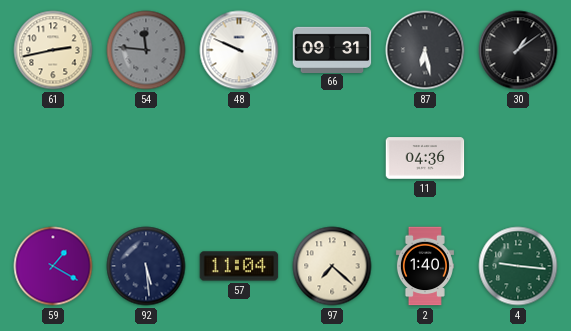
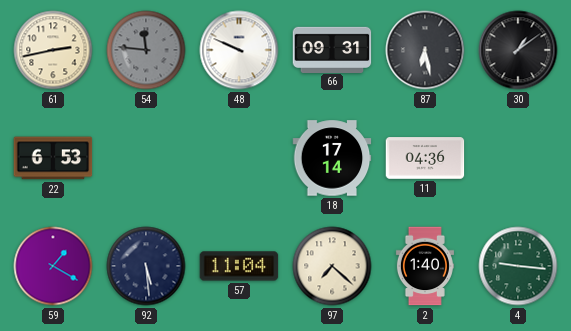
22: none -> 6:53 (53, 158)
18: none -> 17:14 (332, 158)
